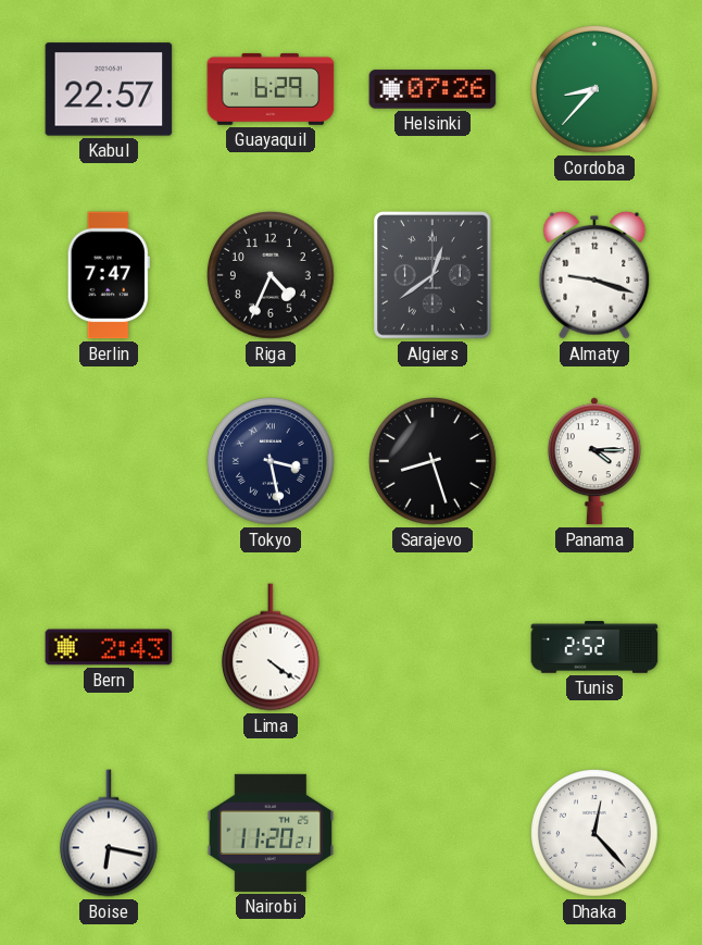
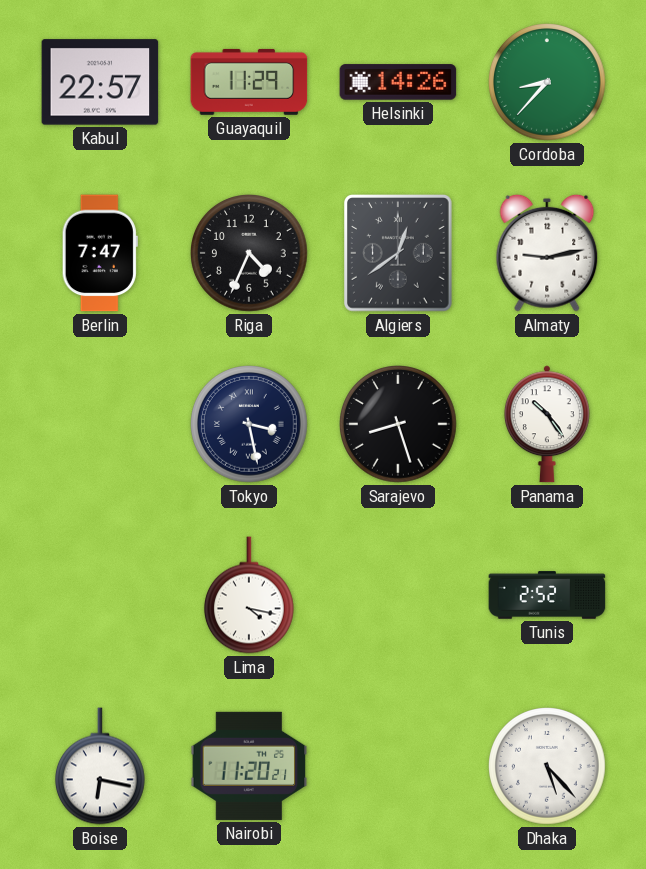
Guayaquil: 6:29 -> 11:29 (249, 82)
Helsinki: 07:26 -> 14:26 (398, 82)
Almaty: 9:18 -> 9:13 (547, 253)
Panama: 4:15 -> 10:24 (547, 424)
Bern: 2:43 -> none (109, 647)
Lima: 4:21 -> 4:17 (249, 595)
Dhaka: 12:23 -> 5:23 (548, 767)
